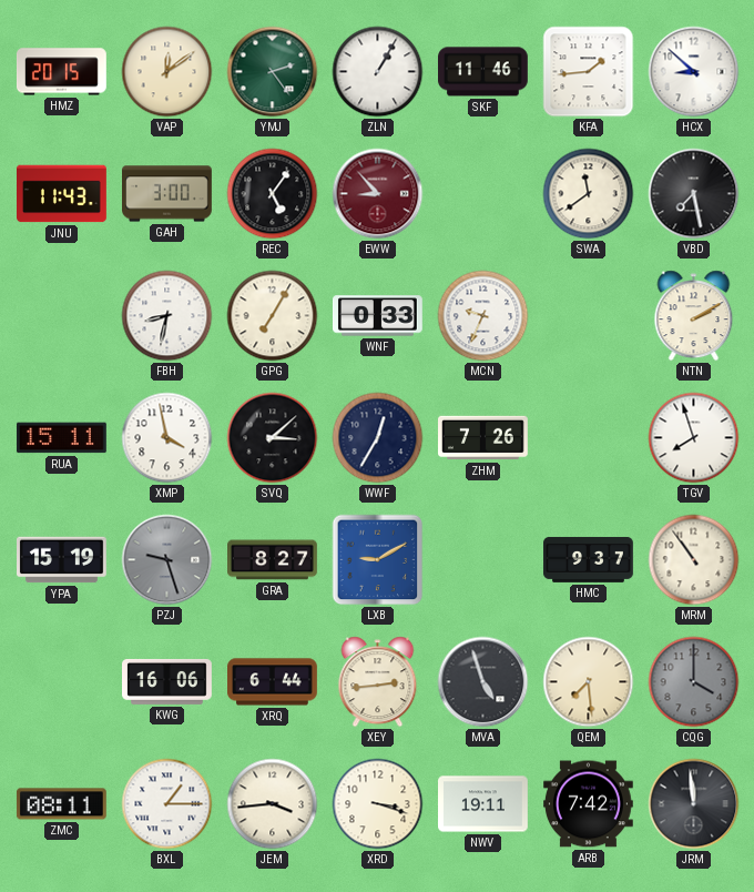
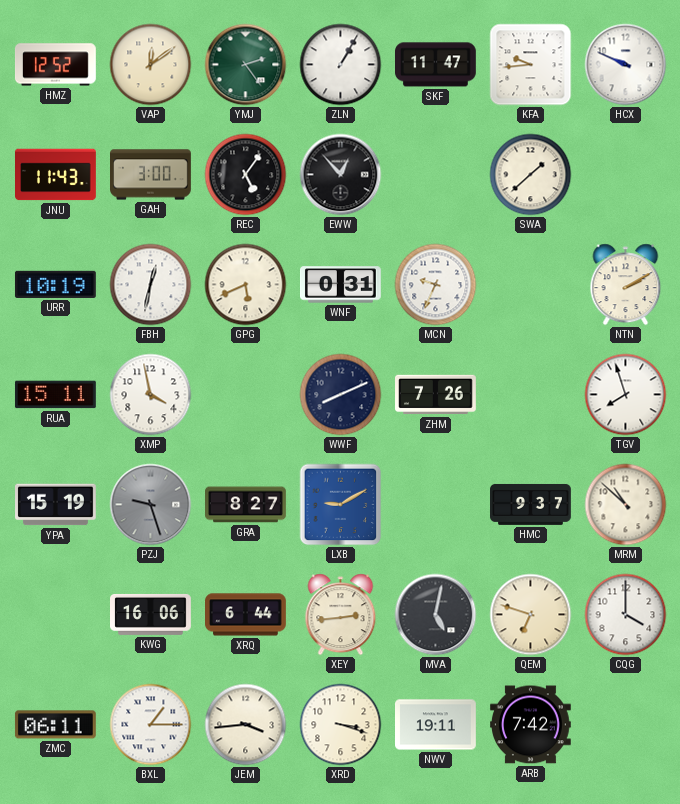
HMZ: 20:15 -> 12:52 (56, 65)
SKF: 11:46 -> 11:47 (436, 65)
KFA: 1:44 -> 9:44 (531, 65)
HCX: 8:52 -> 9:49 (626, 65)
EWW: 8:53 -> 12:53 (341, 175)
EWW dial: burgundy -> black (341, 175)
SWA: 11:39 -> 1:38 (531, 175)
VBD: 7:28 -> none (694, 194)
URR: none -> 10:19 (56, 284)
FBH: 8:32 -> 12:32 (151, 285)
GPG: 7:05 -> 5:41 (246, 285)
WNF: 0:33 -> 0:31 (341, 285)
SVQ: 3:08 -> none (273, 438)
WWF: 12:35 -> 8:11 (341, 395)
MRM: 10:54 -> 10:52 (626, 505)
MVA: 4:57 -> 5:02 (436, 615)
QEM: 7:29 -> 6:48 (531, 615)
CQG dial: grey -> white (626, 615)
ZMC: 08:11 -> 06:11 (55, 725)
JRM: 11:59 -> none (694, 804)
